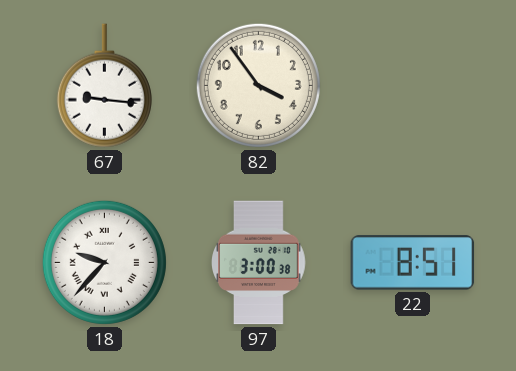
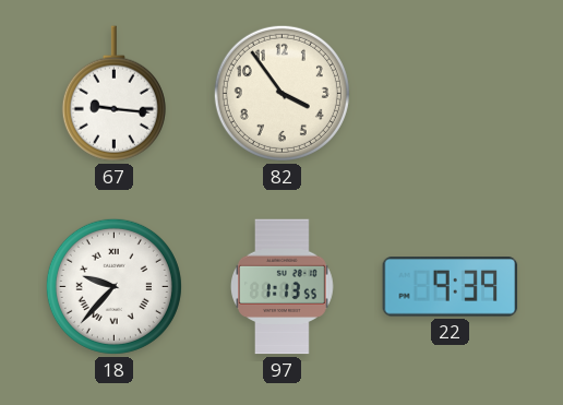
97: 3:00 -> 1:13 (283, 287)
22: 8:51 -> 9:39 (451, 287)
